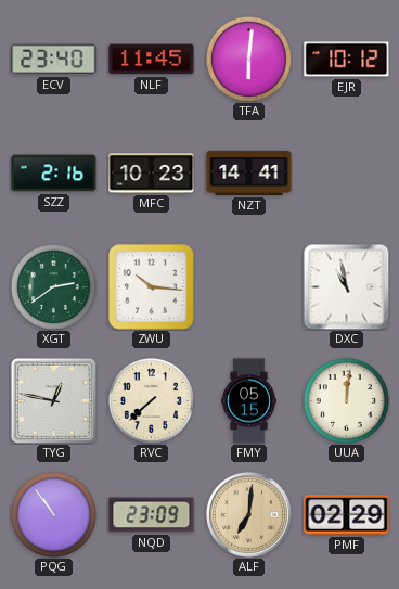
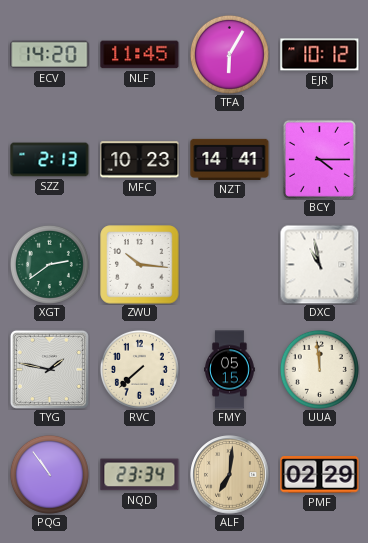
ECV: 23:40 -> 14:20 (50, 55)
TFA: 6:01 -> 6:05 (229, 54)
SZZ: 2:16 -> 2:13 (50, 160)
BCY: none -> 4:15 (319, 159)
TYG: 12:47 -> 1:47 (49, 369)
UUA: 12:01 -> 11:59 (319, 369)
NQD: 23:09 -> 23:34 (140, 475)
